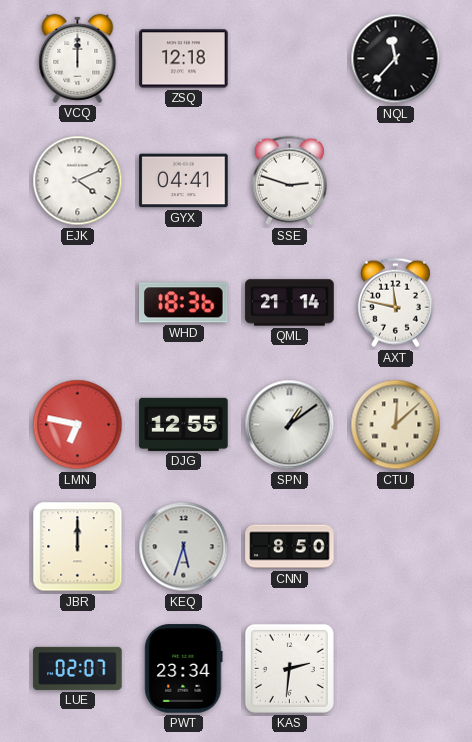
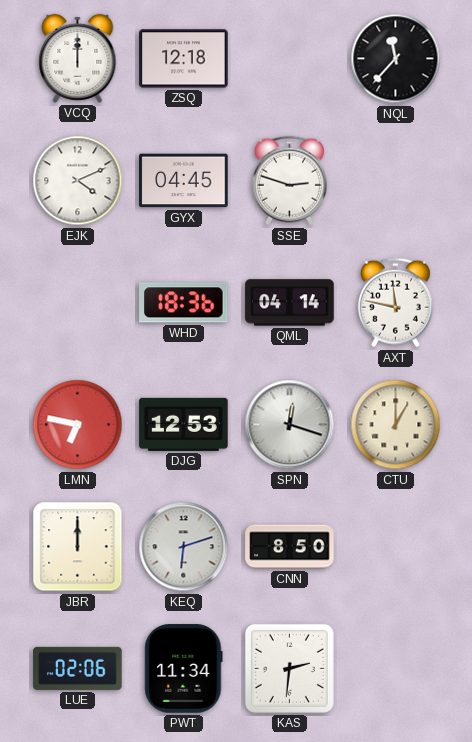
GYX: 04:41 -> 04:45 (184, 181)
QML: 21:14 -> 04:14 (290, 303)
DJG: 12:55 -> 12:53 (184, 424)
SPN: 1:09 -> 12:18 (290, 425)
CTU: 12:08 -> 1:00 (396, 425)
KEQ: 5:33 -> 6:12 (184, 547)
LUE: 02:07 -> 02:06 (78, 668)
PWT: 23:34 -> 11:34 (184, 669)
